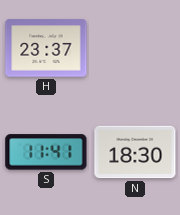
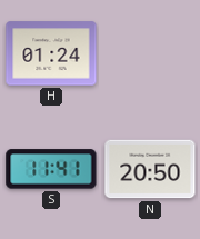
H: 23:37 -> 01:24 (51, 53)
N: 18:30 -> 20:50 (150, 169)
